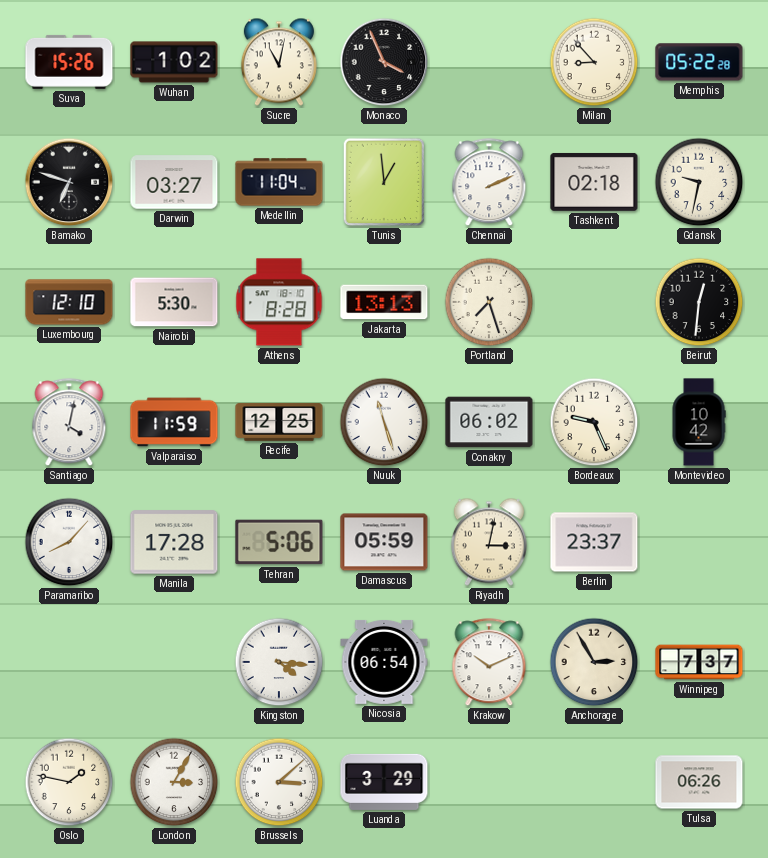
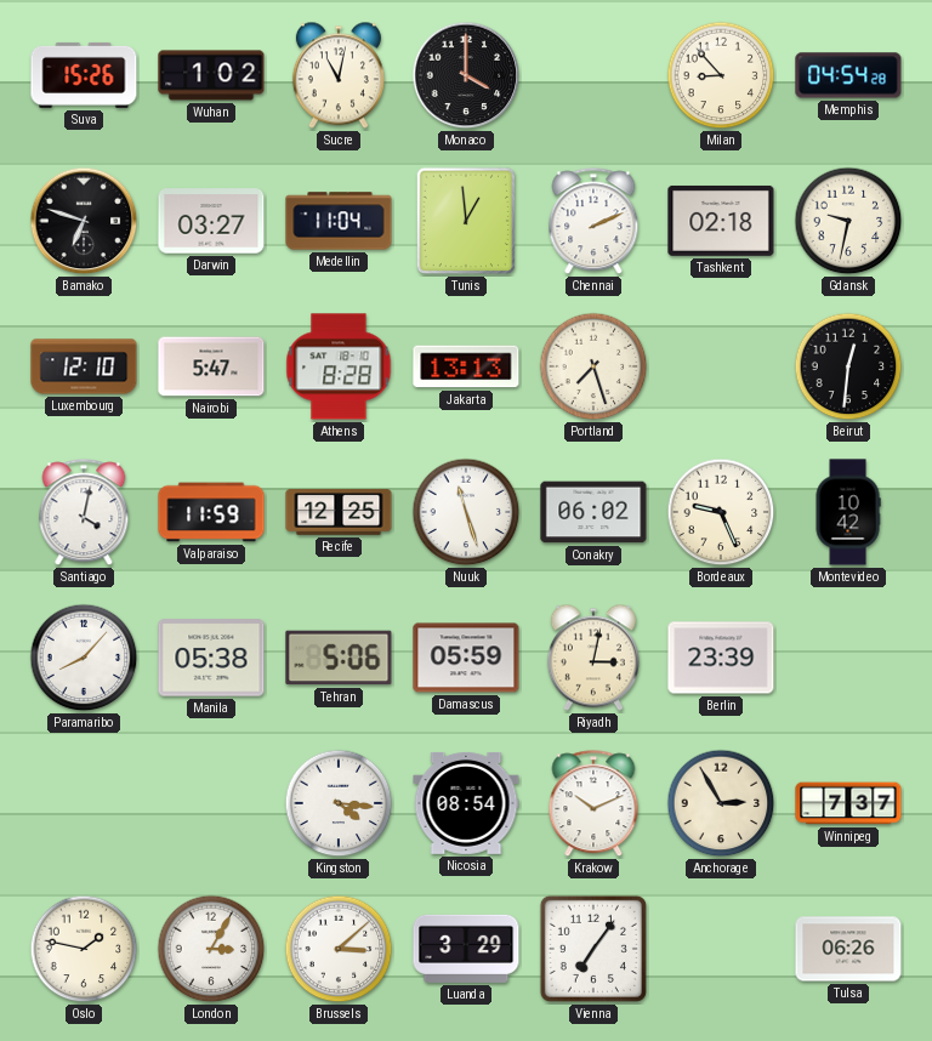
Monaco: 3:56 -> 4:00 (466, 75)
Memphis: 05:22 -> 04:54 (848, 75)
Nairobi: 5:30 -> 5:47 (211, 366)
Manila: 17:28 -> 05:38 (211, 658)
Berlin: 23:37 -> 23:39 (721, 658)
Nicosia: 06:54 -> 08:54 (466, 803)
Vienna: none -> 7:06 (593, 949)
